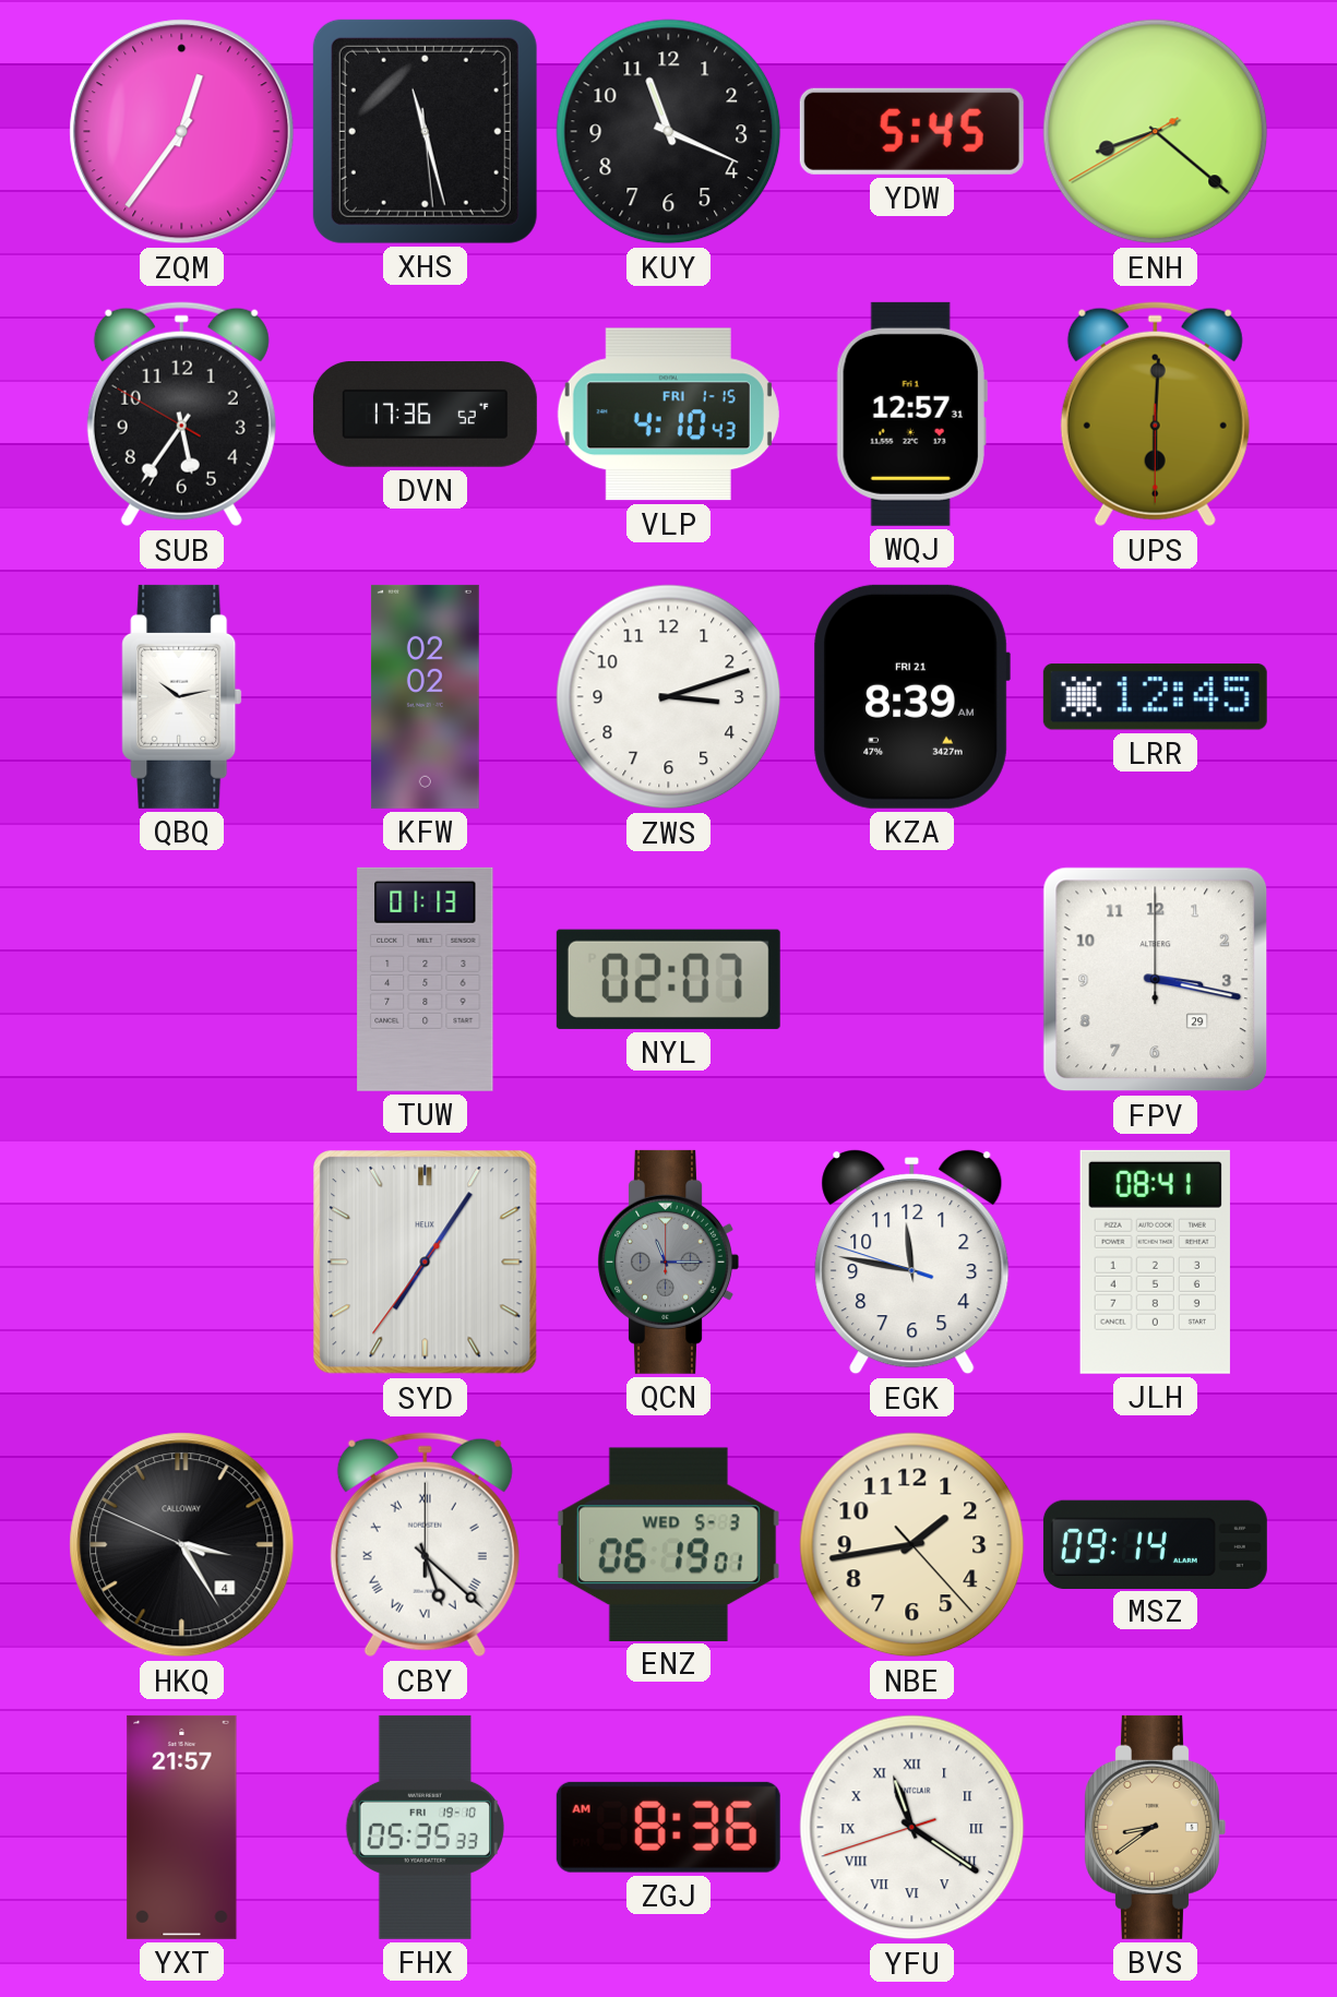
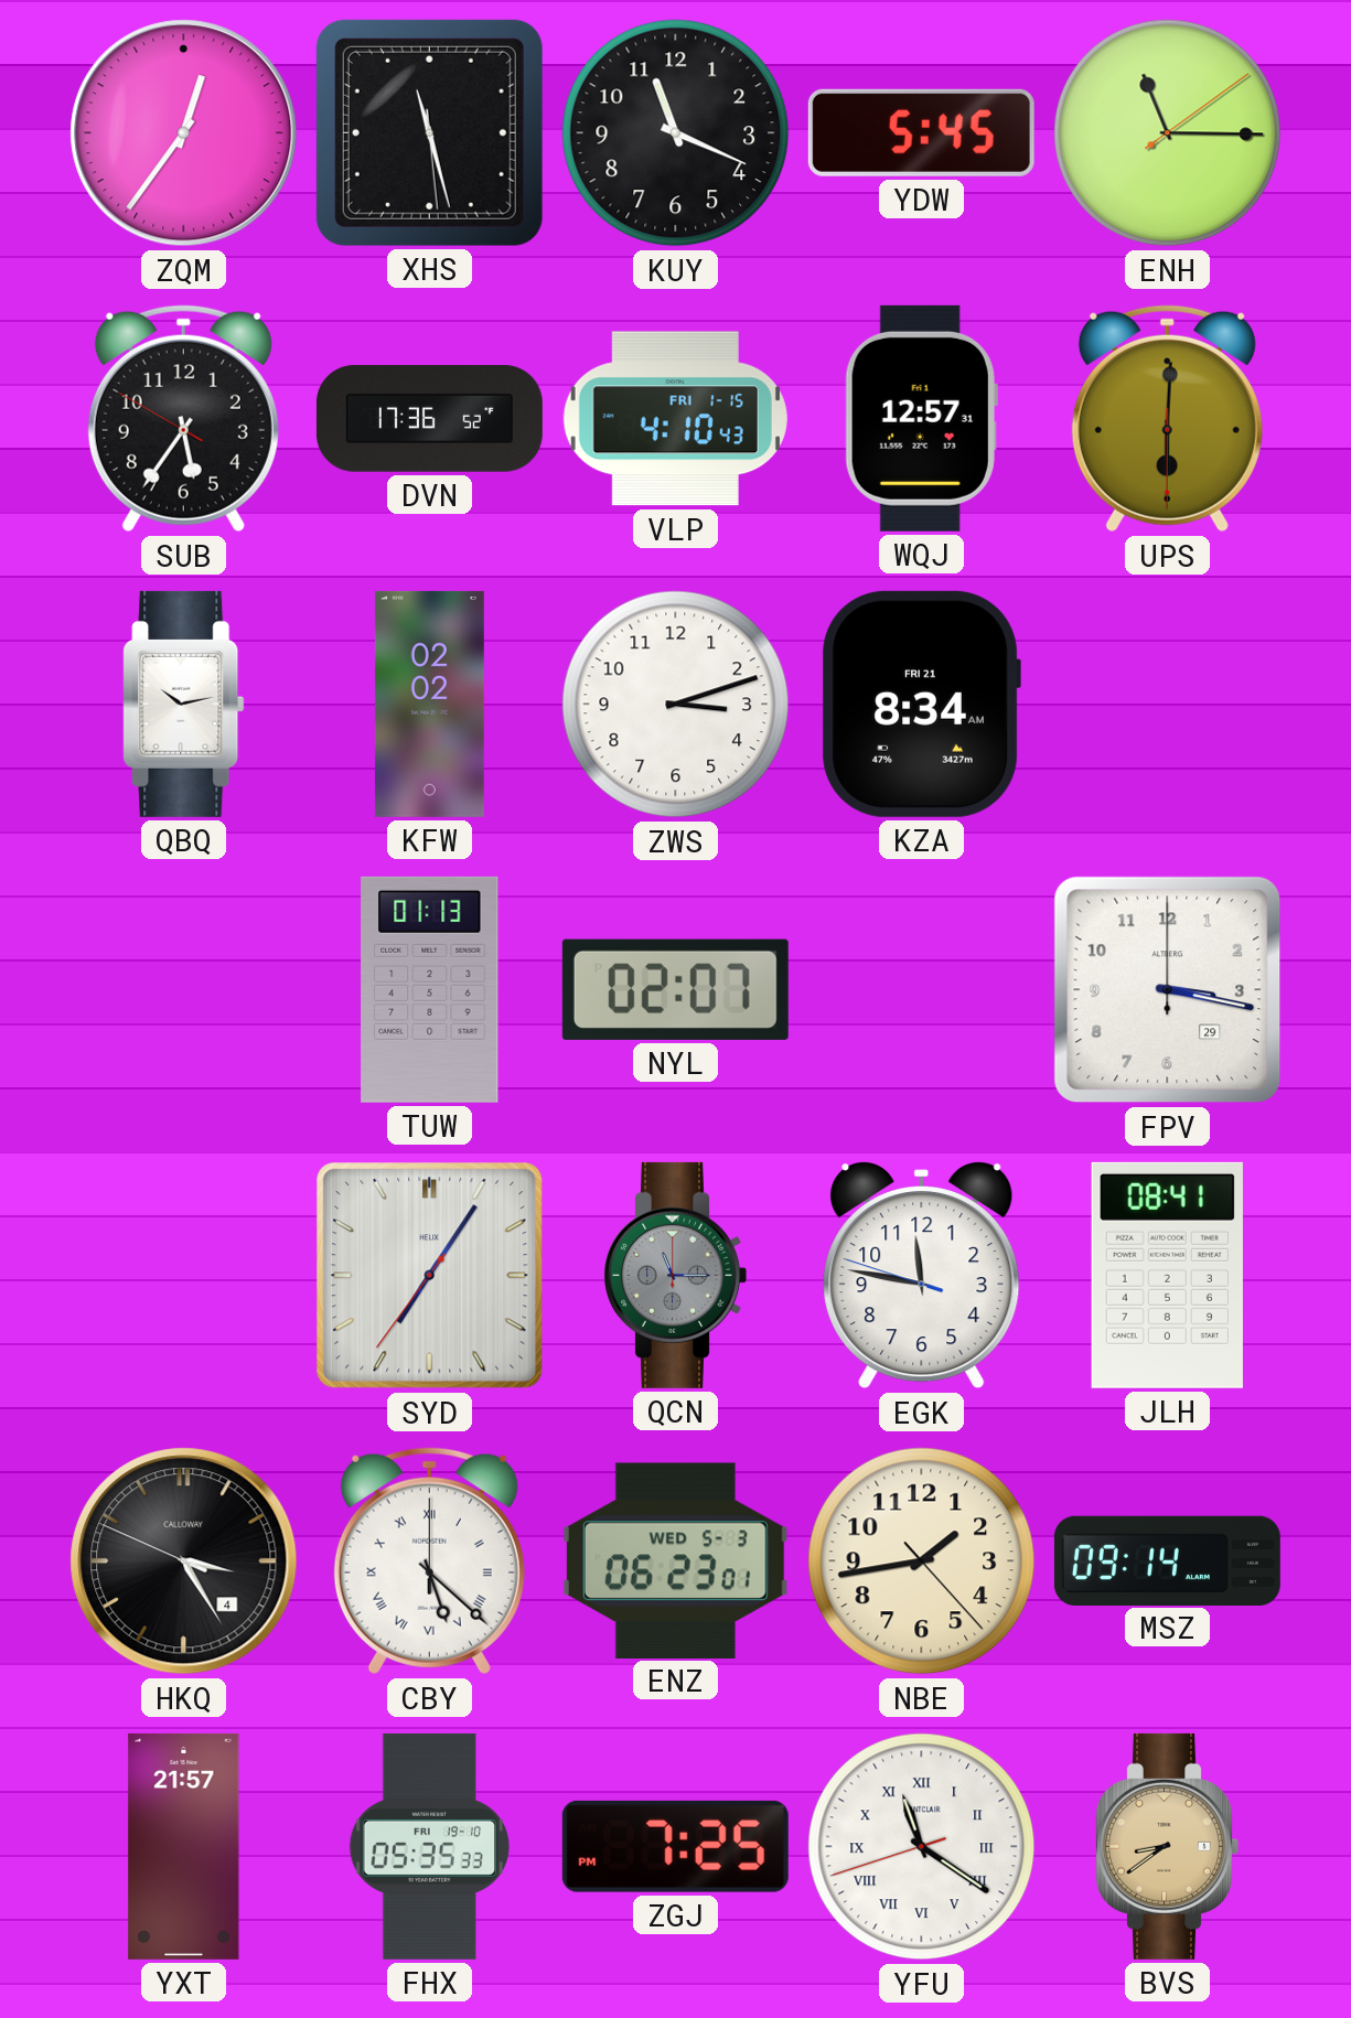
ENH: 8:21 -> 11:15 (1168, 133)
KZA: 8:39 -> 8:34 (921, 704)
LRR: 12:45 -> none (1155, 697)
ENZ: 06:19 -> 06:23 (675, 1560)
ZGJ: 8:36 -> 7:25 (675, 1846)
